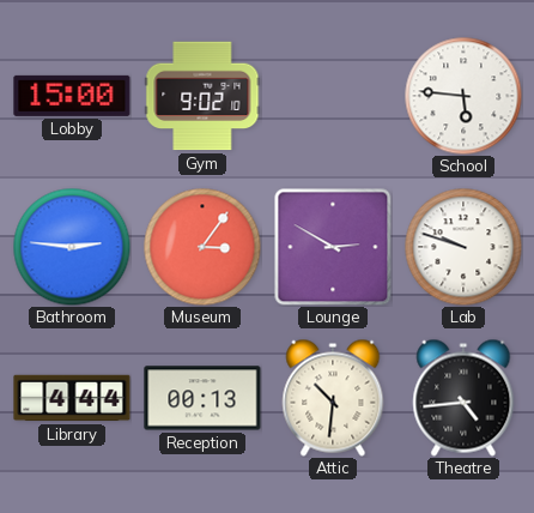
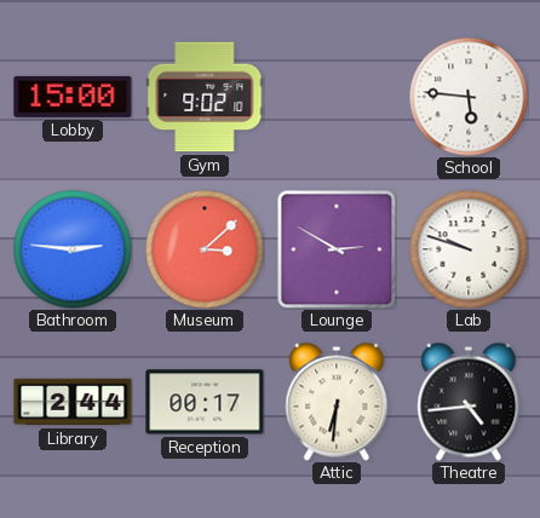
Museum: 3:06 -> 3:08 (205, 249)
Library: 4:44 -> 2:44 (73, 402)
Reception: 00:13 -> 00:17 (205, 402)
Attic: 10:31 -> 6:31 (337, 402)
